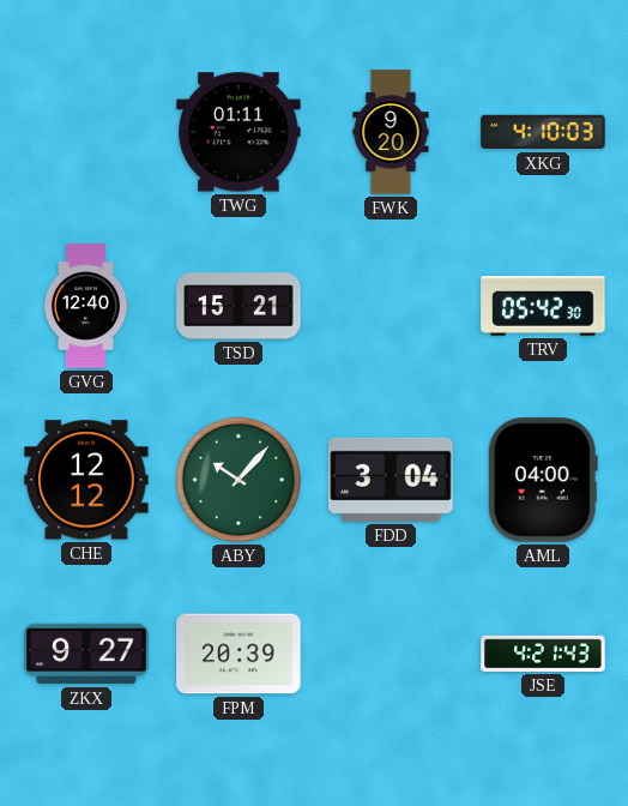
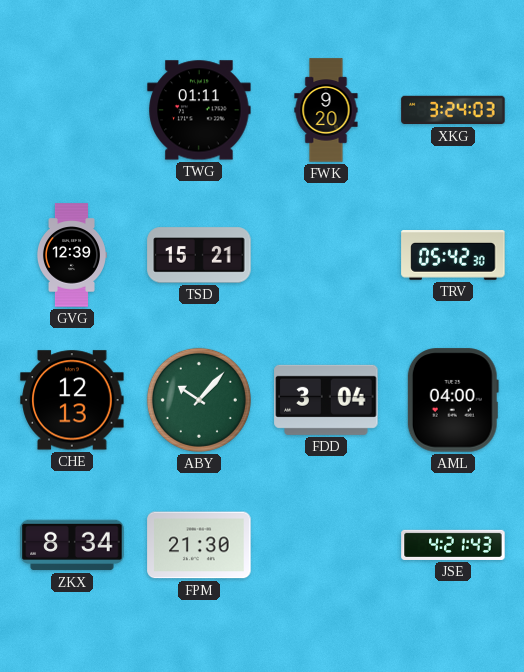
XKG: 4:10 -> 3:24 (453, 110)
GVG: 12:40 -> 12:39 (71, 255)
CHE: 12:12 -> 12:13 (72, 400)
ZKX: 9:27 -> 8:34 (72, 545)
FPM: 20:39 -> 21:30 (199, 545)
